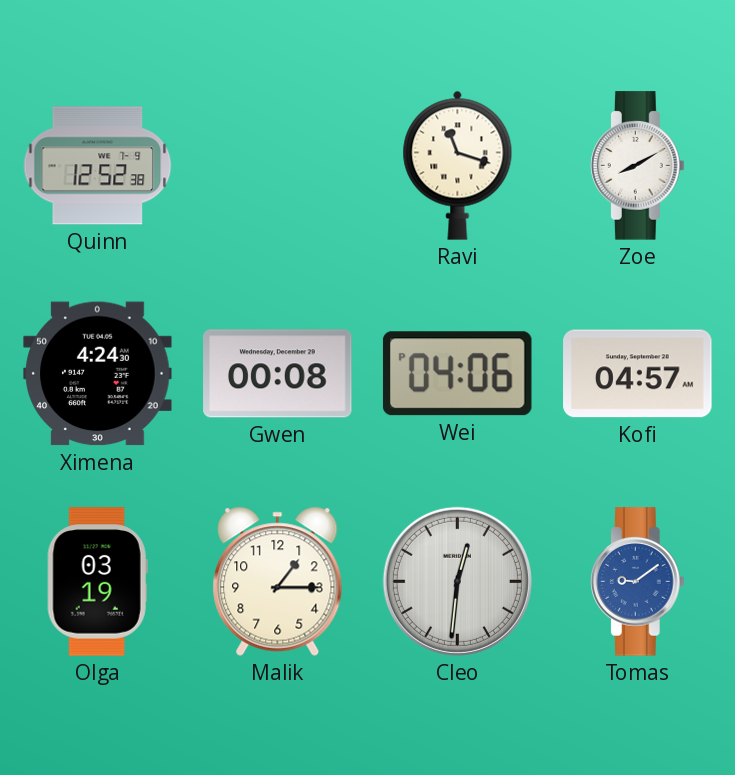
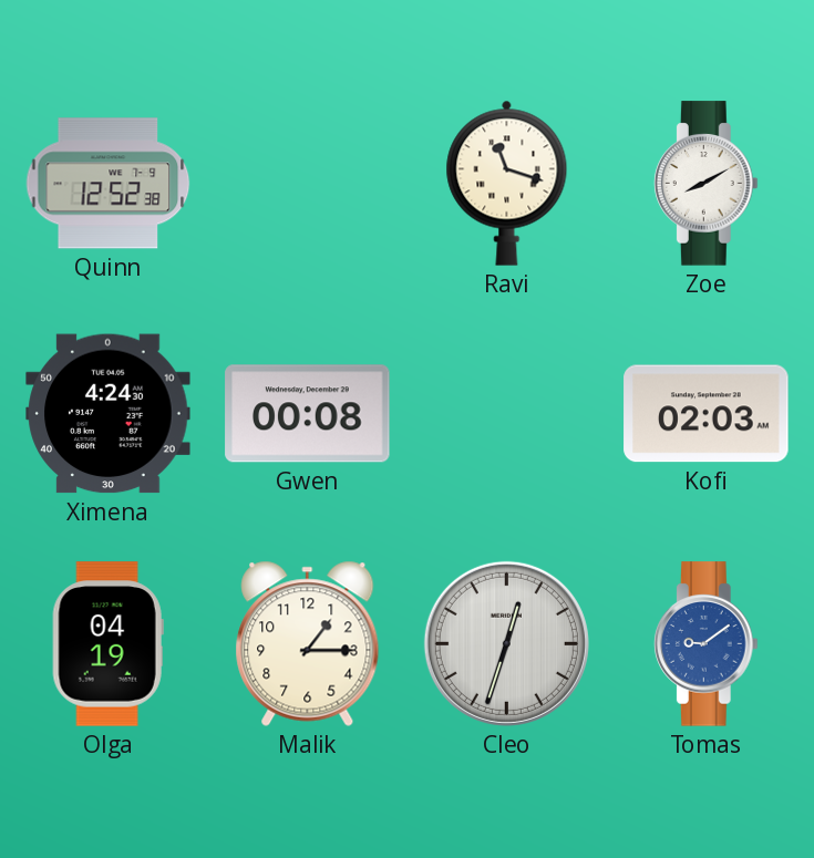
Wei: 04:06 -> none (457, 374)
Kofi: 04:57 -> 02:03 (707, 414)
Olga: 03:19 -> 04:19 (107, 644)
Cleo: 12:31 -> 12:33 (506, 643)
